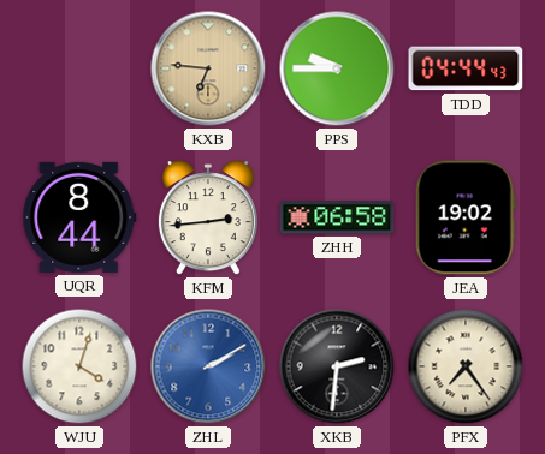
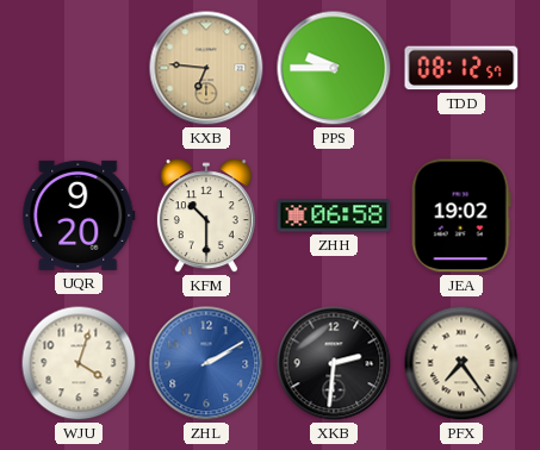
TDD: 04:44 -> 08:12 (461, 68)
UQR: 8:44 -> 9:20 (79, 215)
KFM: 2:44 -> 10:30 (206, 217)
